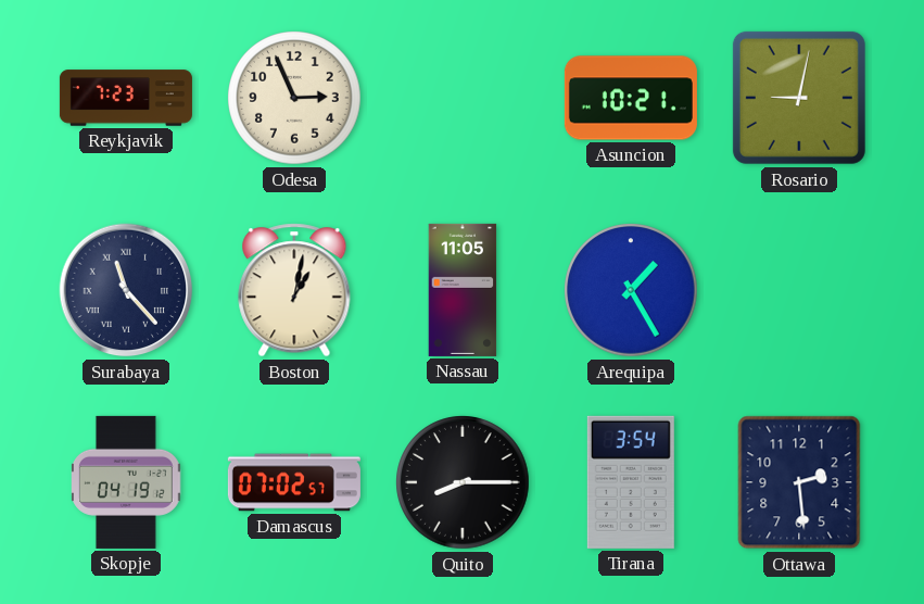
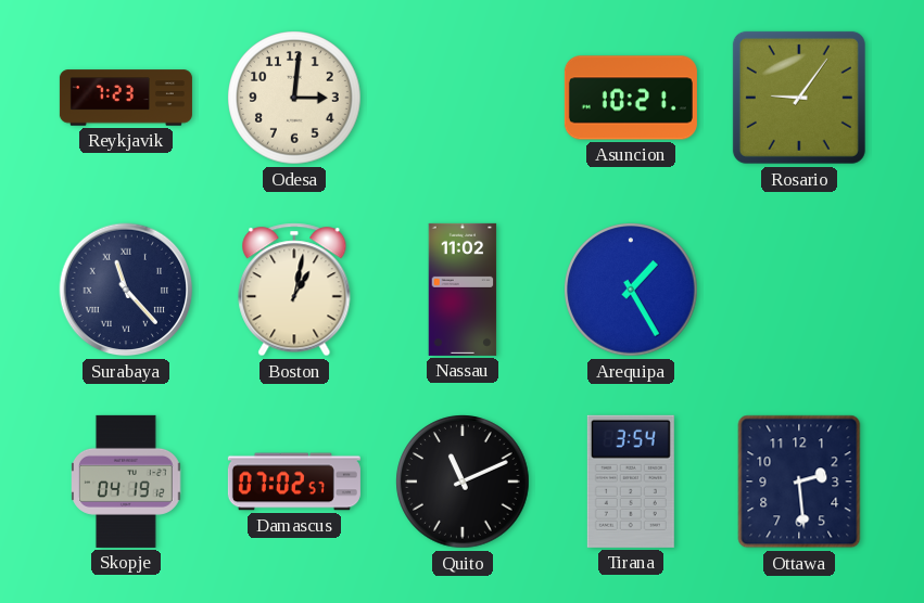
Odesa: 2:56 -> 3:01 (294, 98)
Rosario: 9:02 -> 9:06 (799, 98)
Nassau: 11:05 -> 11:02 (463, 290)
Quito: 8:15 -> 11:11 (463, 482)
